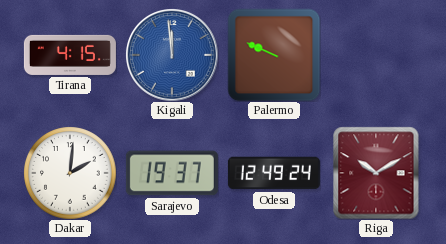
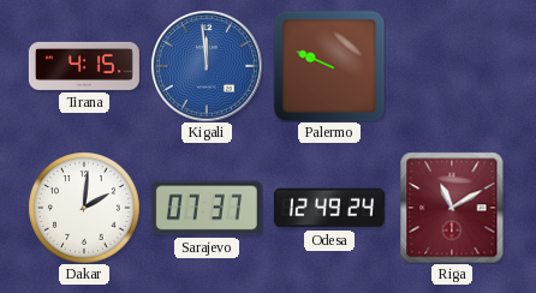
Sarajevo: 19:37 -> 07:37 (207, 208)
Riga: 10:10 -> 11:10 (452, 208)
